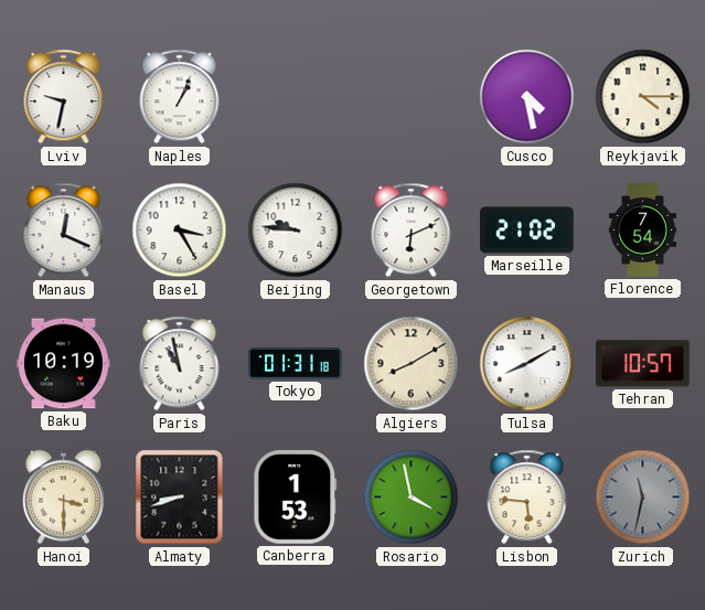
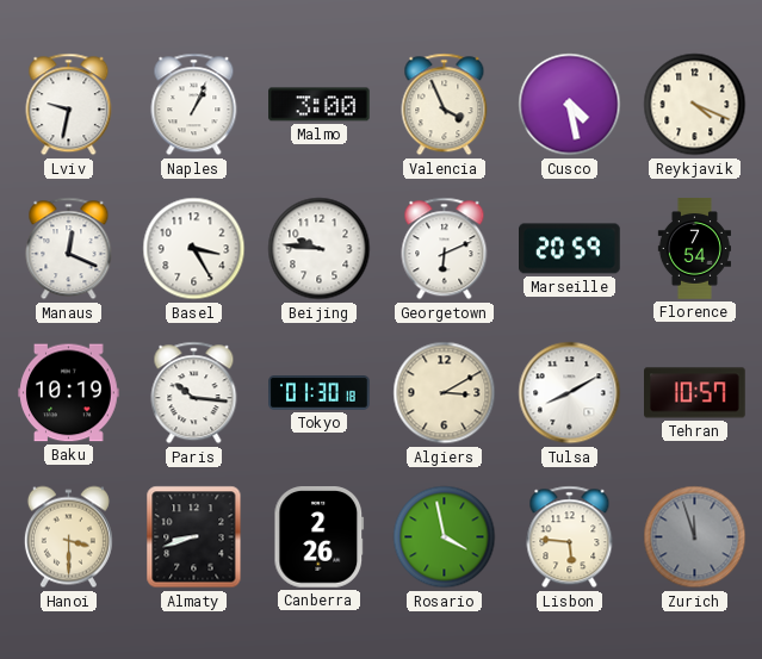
Malmo: none -> 3:00 (320, 105)
Valencia: none -> 3:56 (445, 105)
Reykjavik: 4:15 -> 4:19 (695, 105)
Marseille: 21:02 -> 20:59 (570, 249)
Paris: 10:58 -> 10:16 (194, 393)
Tokyo: 01:31 -> 01:30 (320, 393)
Algiers: 8:10 -> 3:10 (445, 393)
Canberra: 1:53 -> 2:26 (320, 537)
Zurich: 11:32 -> 11:57 (695, 537)
